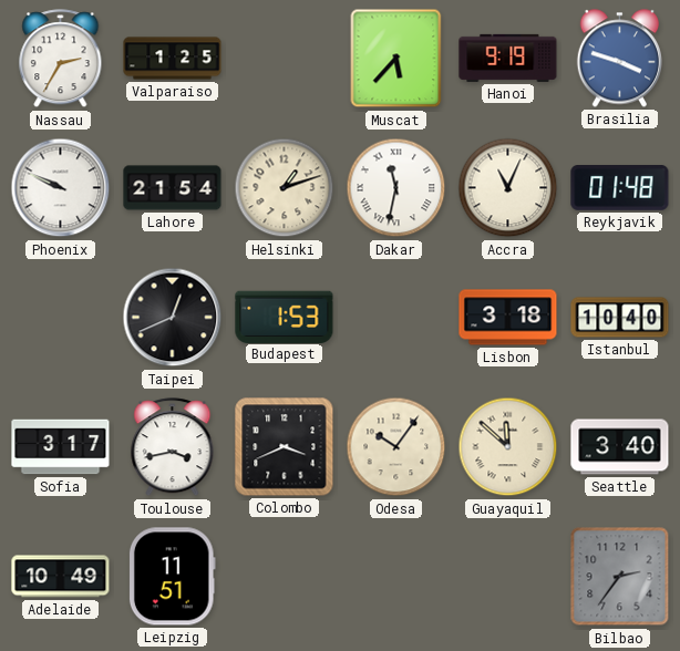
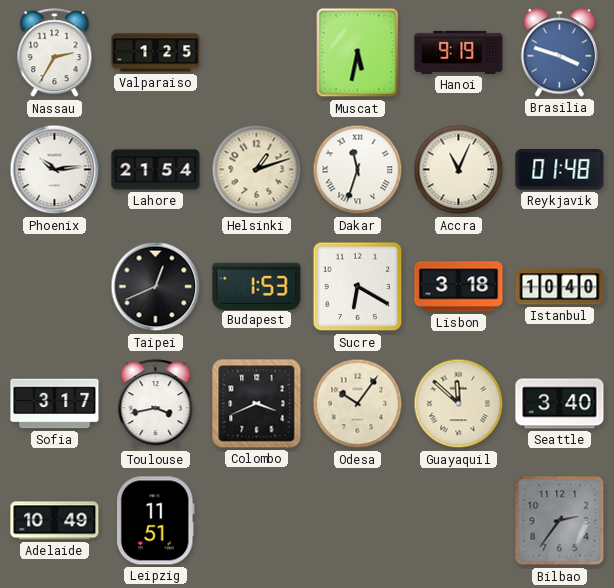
Muscat: 5:37 -> 5:32 (358, 53)
Phoenix: 9:49 -> 10:14 (55, 170)
Dakar: 11:32 -> 11:33 (358, 170)
Sucre: none -> 6:20 (358, 287)
